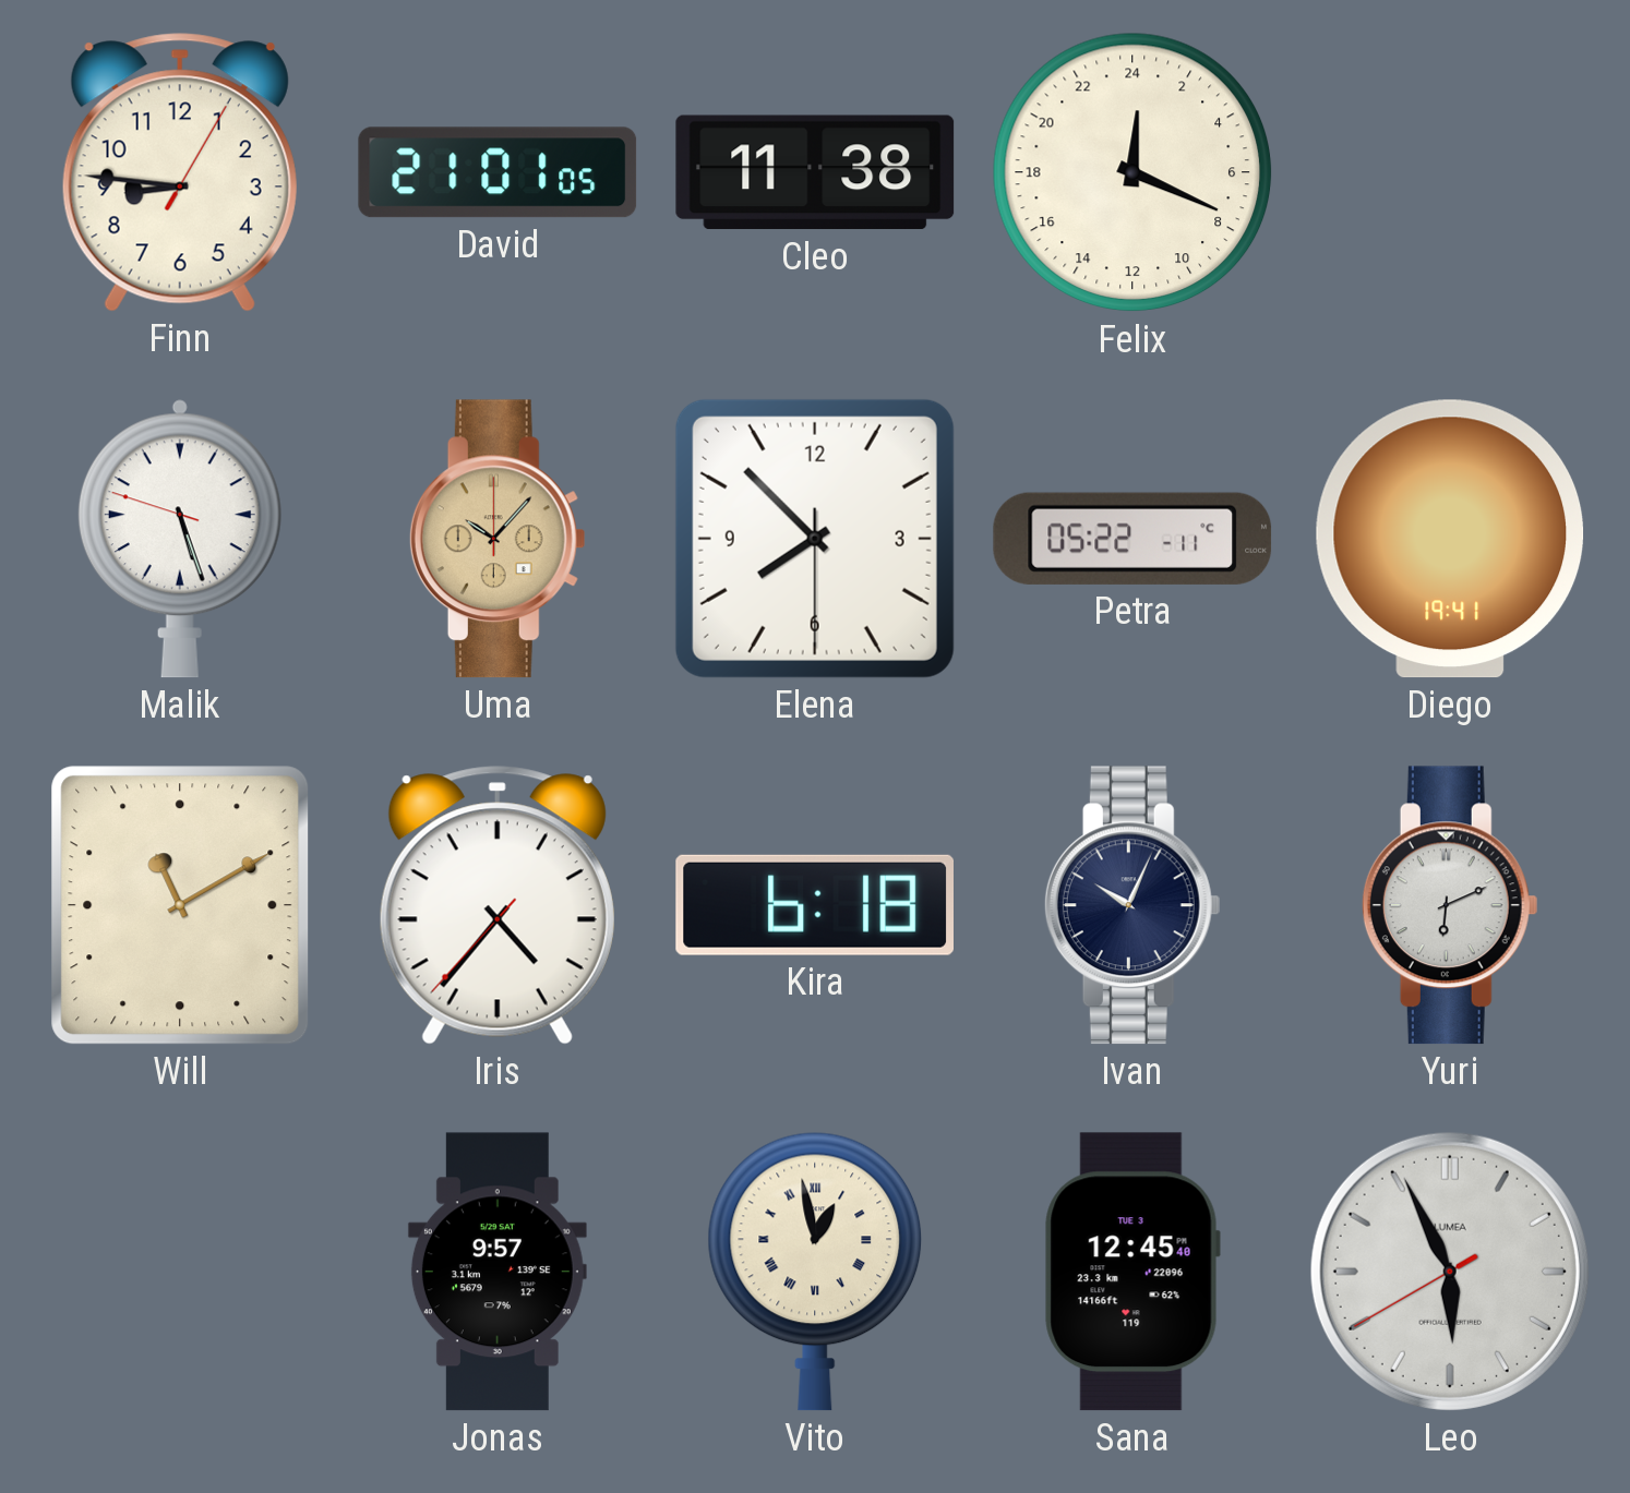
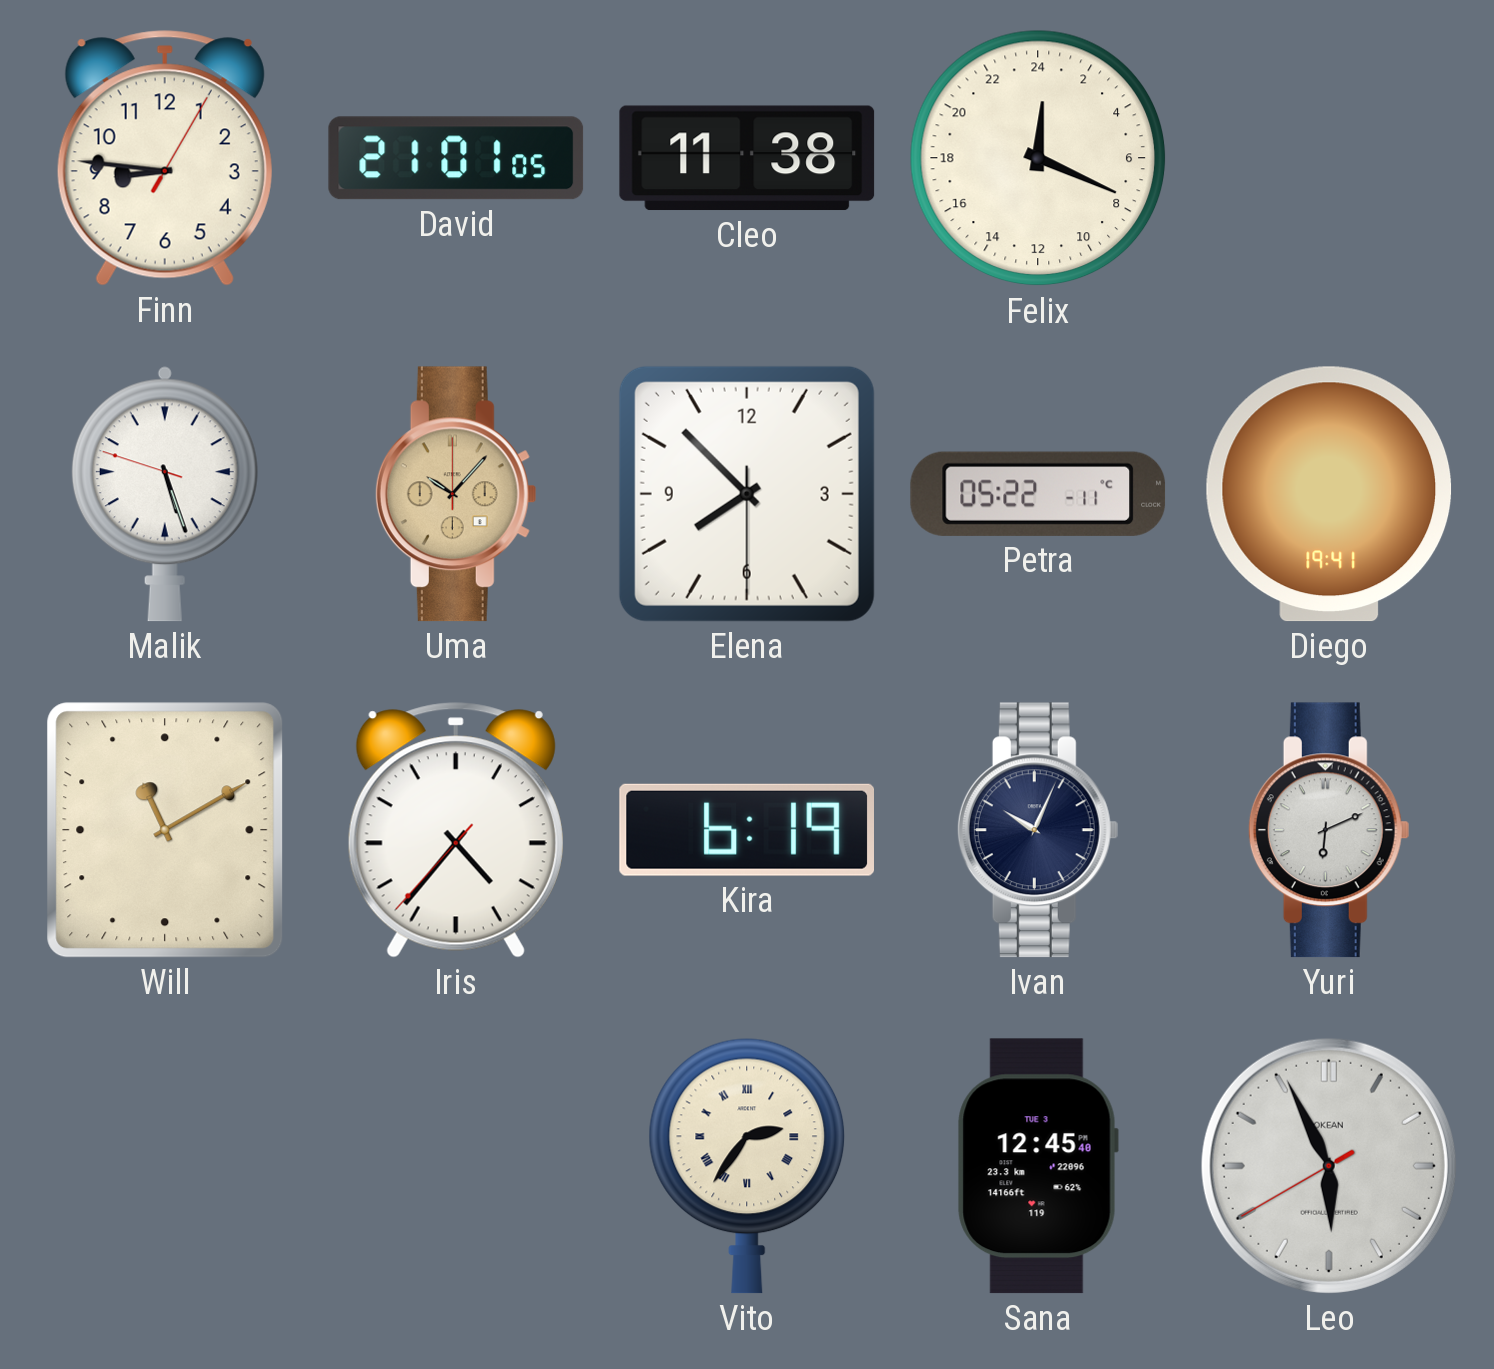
Kira: 6:18 -> 6:19 (746, 830)
Jonas: 9:57 -> none (498, 1272)
Vito: 12:58 -> 2:36 (747, 1166)
Leo brand: LUMEA -> OKEAN (1329, 1166)
